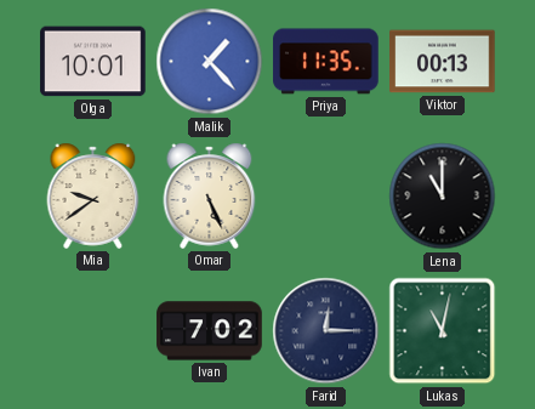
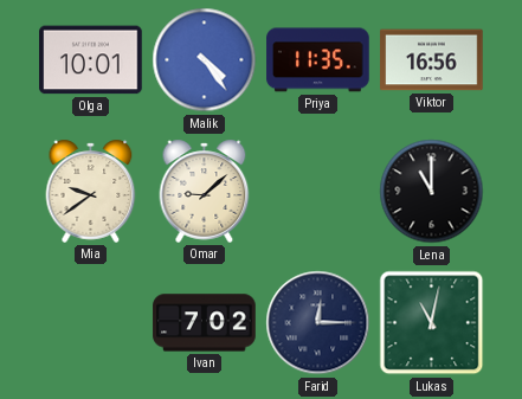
Malik: 1:23 -> 4:24 (205, 60)
Viktor: 00:13 -> 16:56 (432, 60)
Omar: 5:26 -> 9:08 (205, 191)
